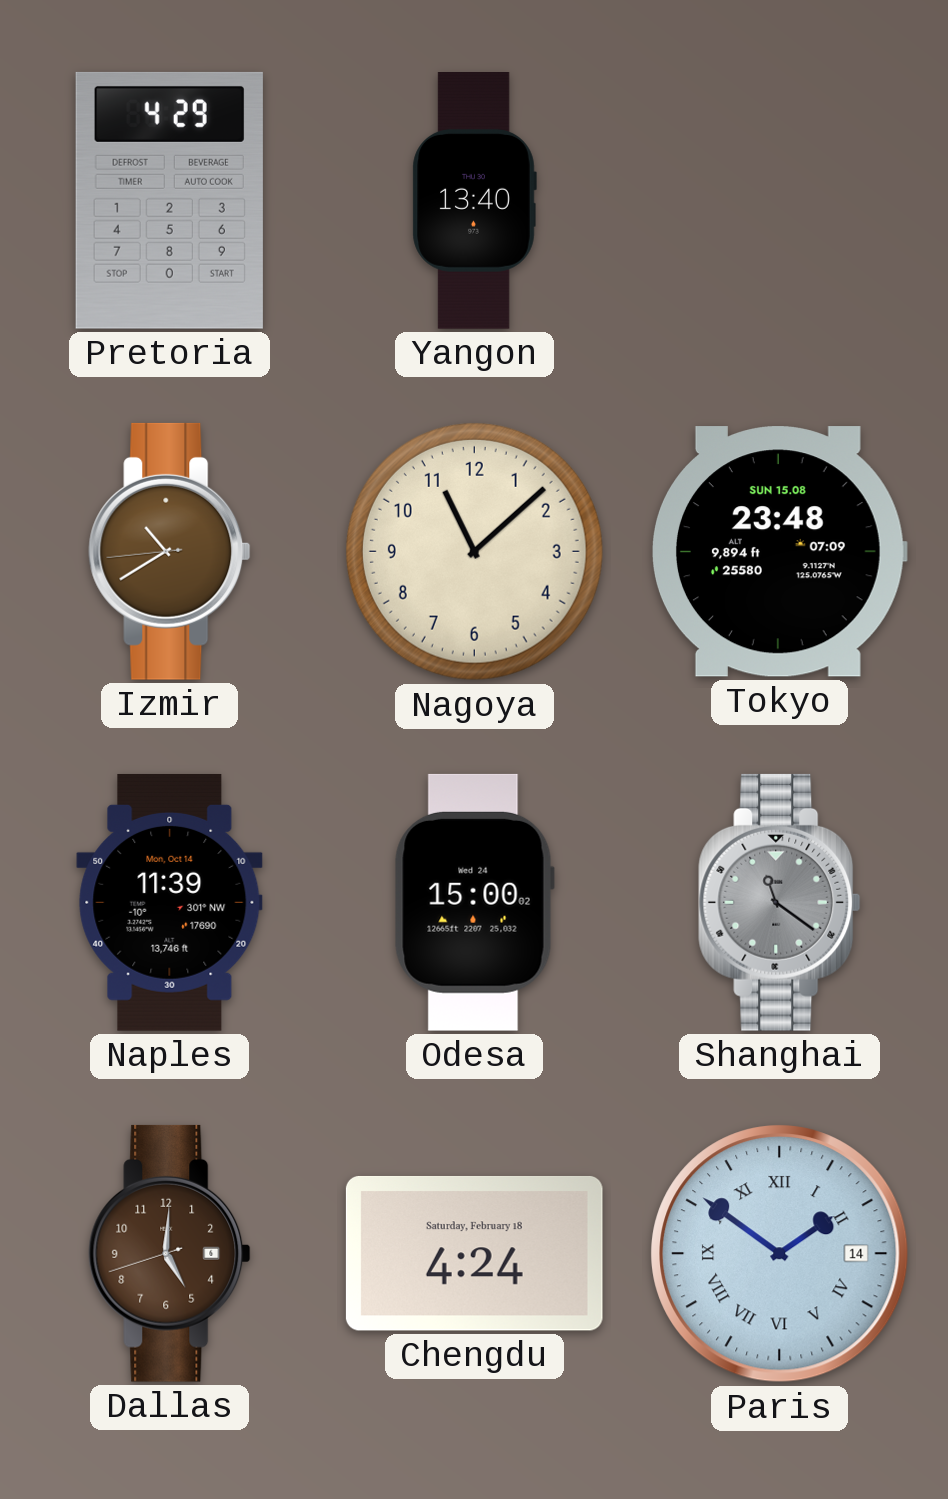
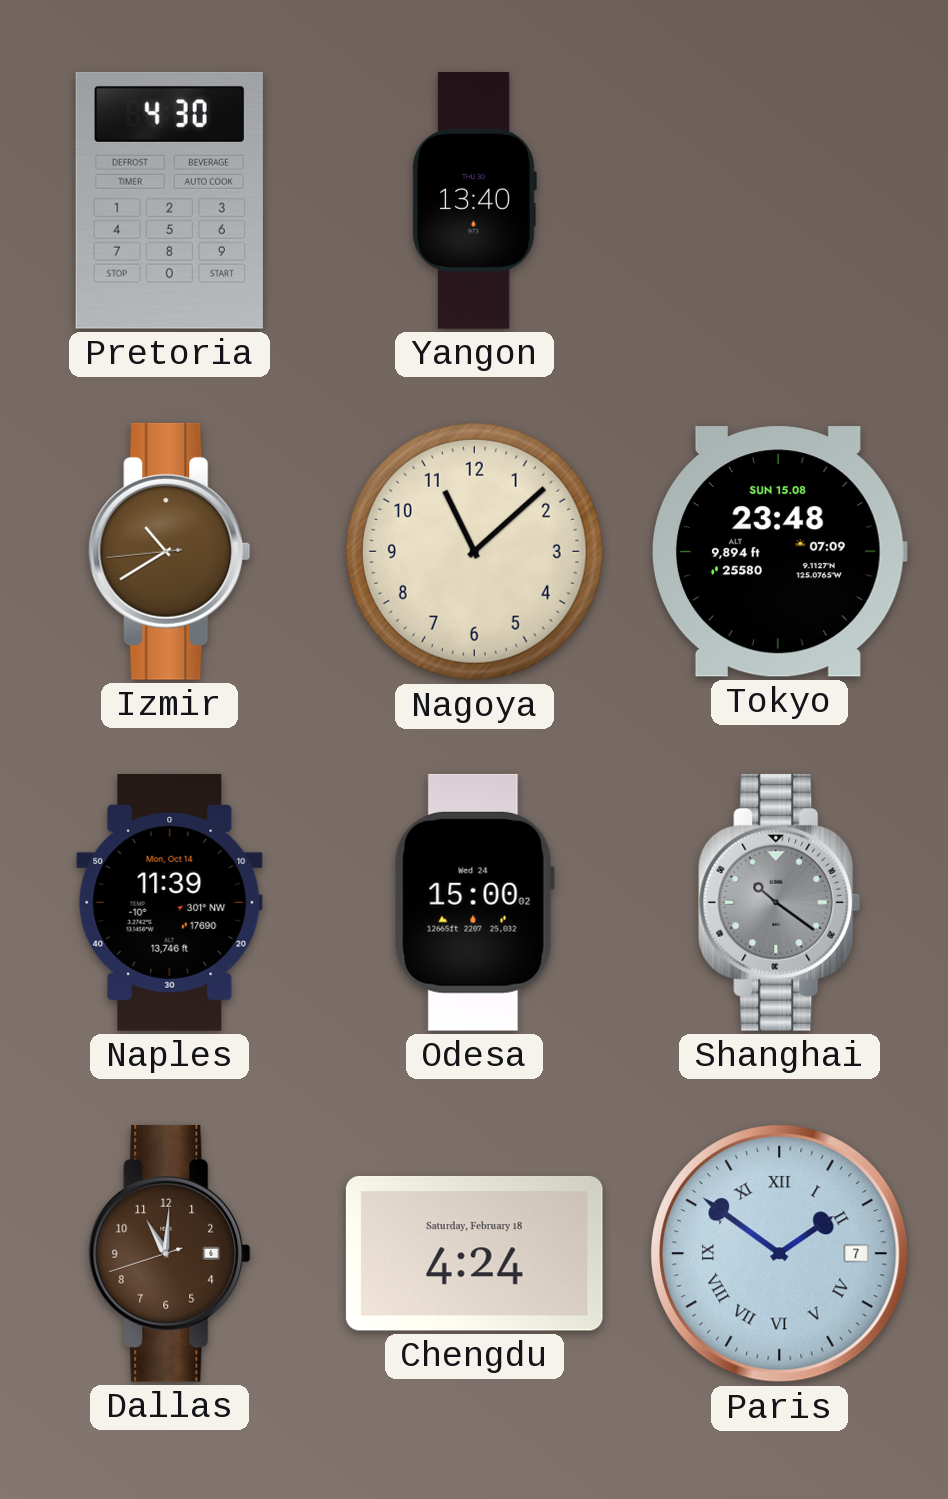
Pretoria: 4:29 -> 4:30 (169, 200)
Shanghai: 11:21 -> 10:21 (780, 902)
Dallas: 5:00 -> 11:00 (170, 1253)
Paris date: 14 -> 7 (780, 1254)
